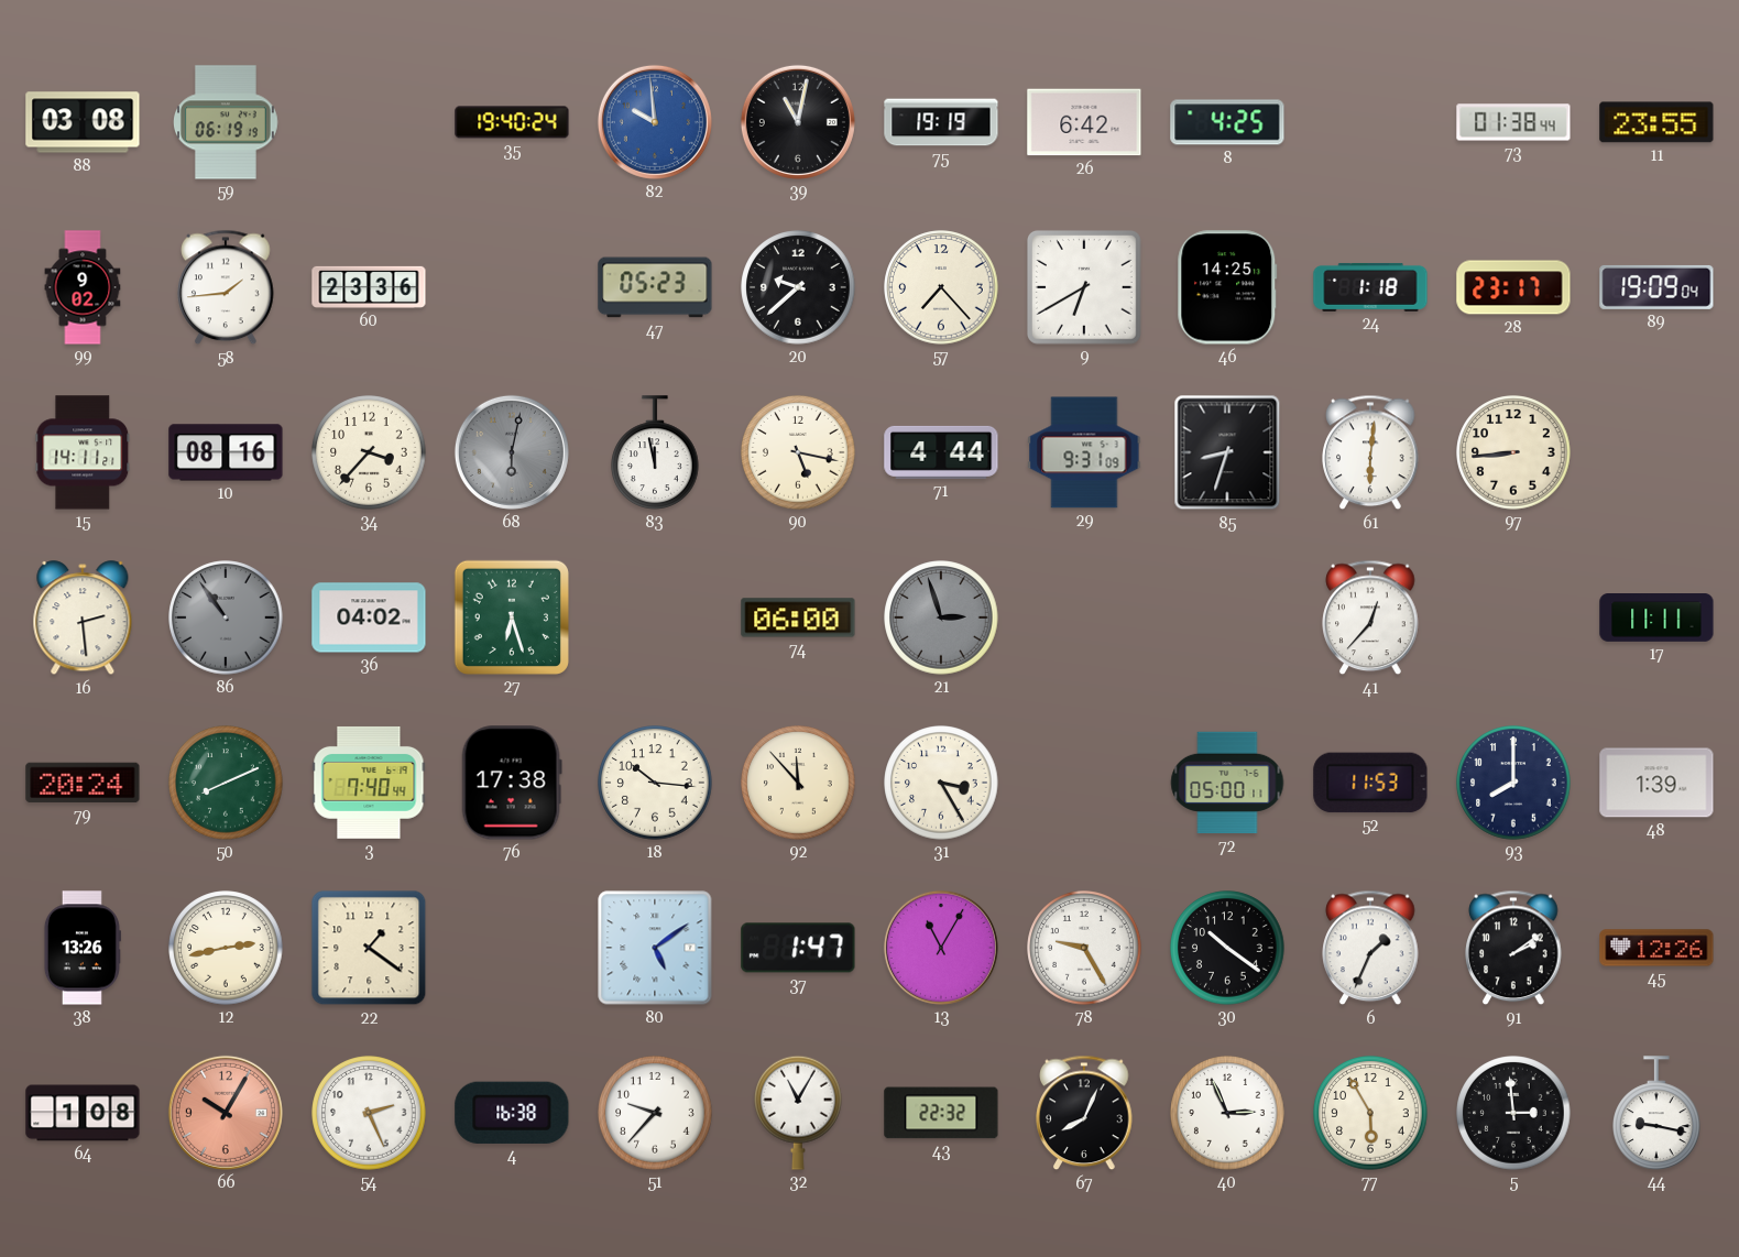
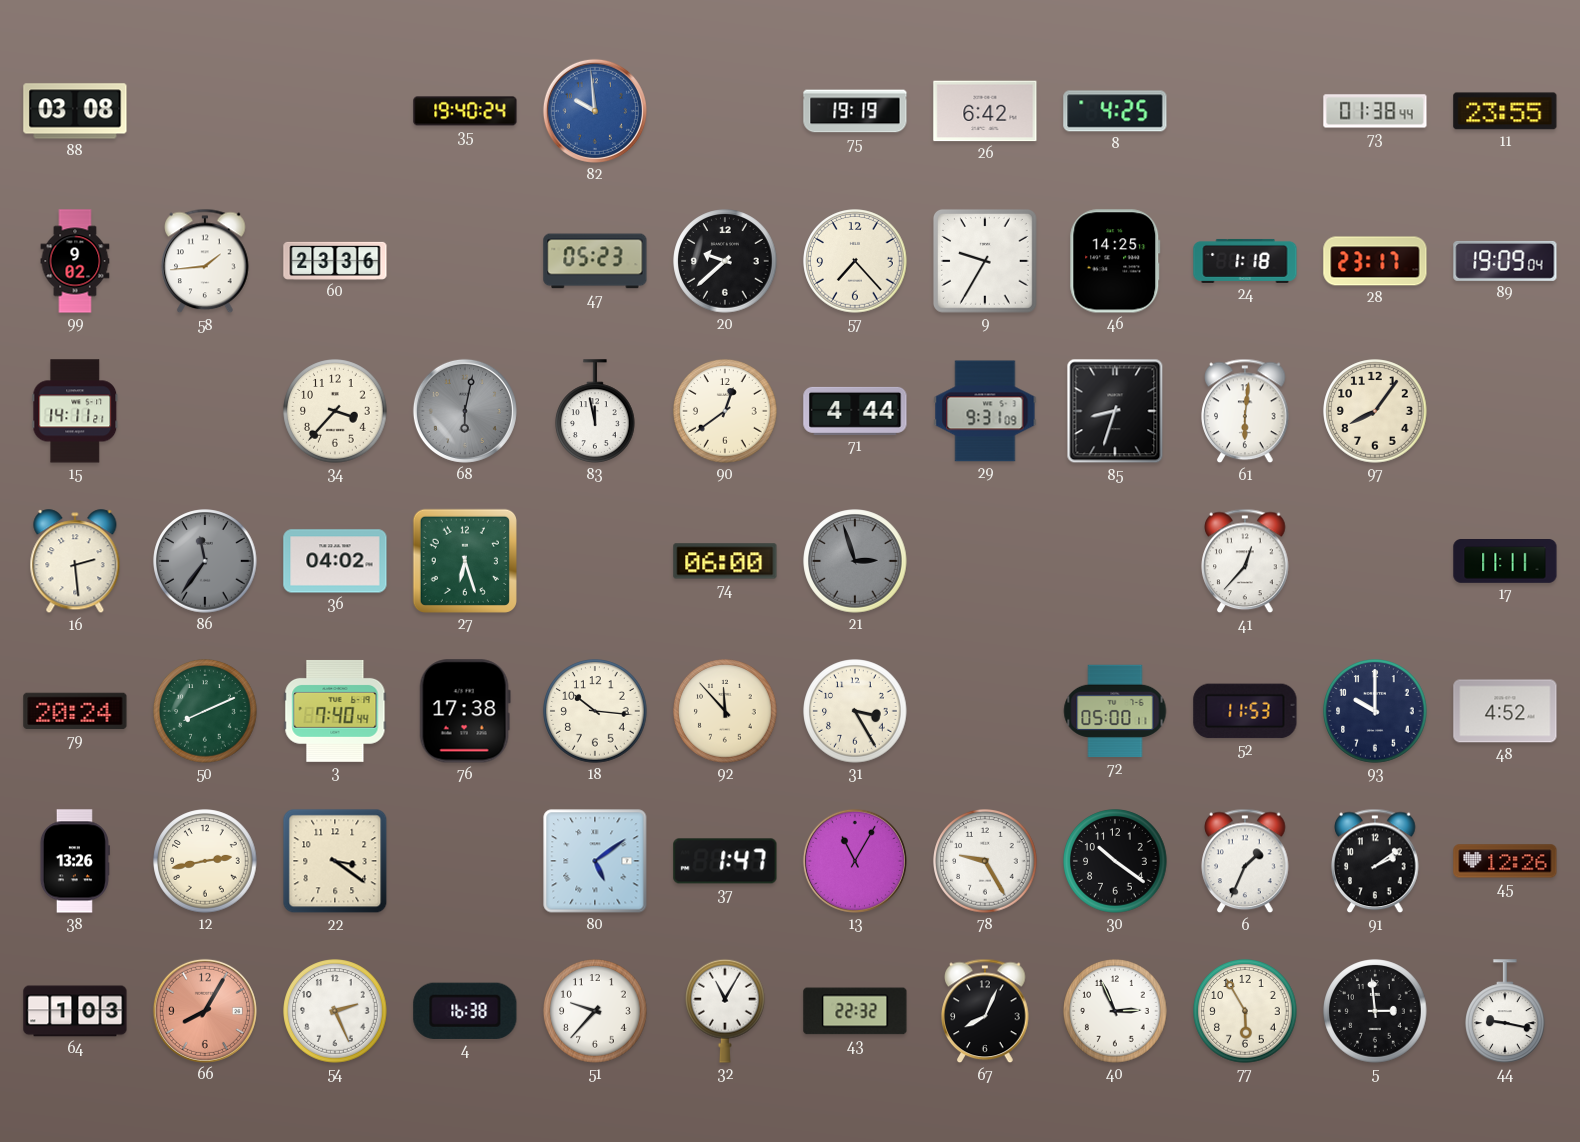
59: 06:19 -> none (227, 122)
39: 11:02 -> none (798, 122)
9: 6:40 -> 9:35 (985, 261)
10: 08:16 -> none (226, 452)
90: 5:17 -> 12:39 (725, 411)
97: 8:44 -> 8:06 (1375, 411)
86: 10:54 -> 11:36 (205, 561)
93: 8:00 -> 10:00 (1375, 711)
48: 1:39 -> 4:52 (1505, 711)
22: 1:21 -> 3:21 (335, 861)
64: 1:08 -> 1:03 (75, 1011)
66: 10:05 -> 8:05 (205, 1011)
